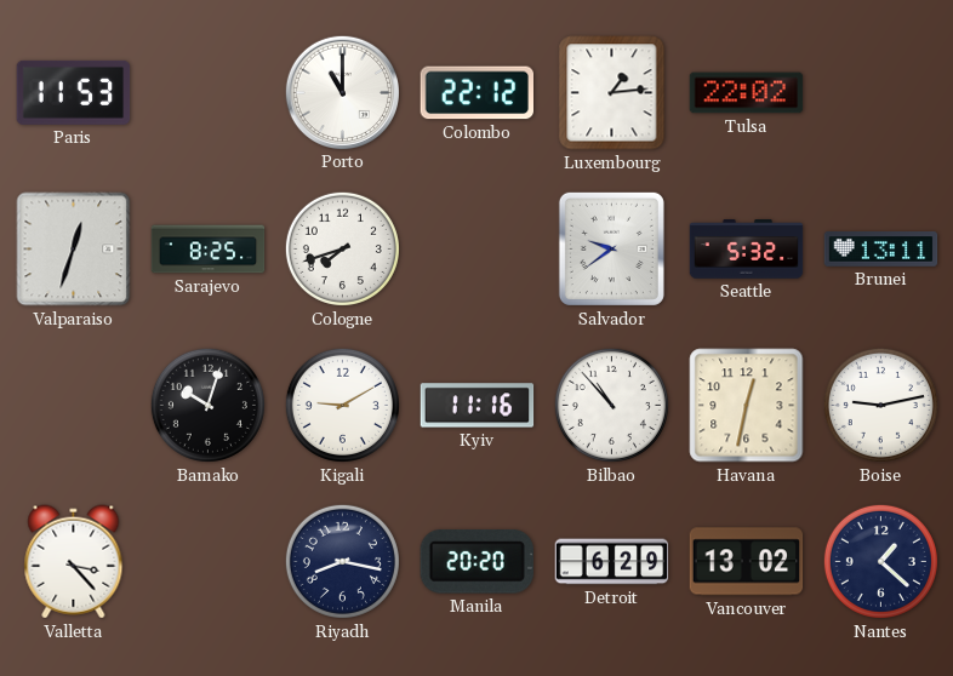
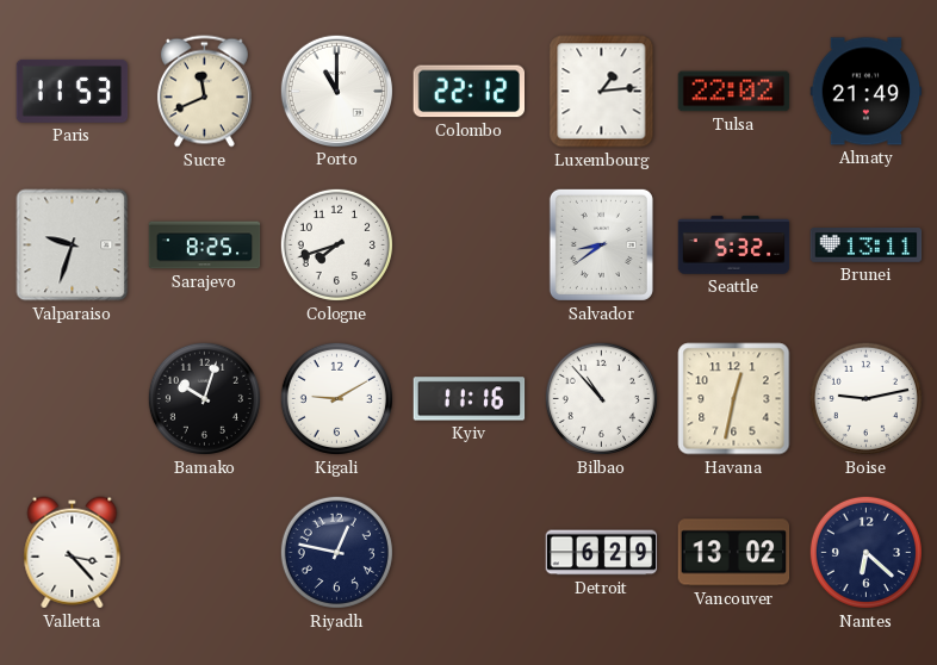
Sucre: none -> 11:41 (204, 92)
Almaty: none -> 21:49 (867, 92)
Valparaiso: 12:33 -> 9:33 (73, 246)
Salvador: 9:39 -> 8:39 (601, 244)
Riyadh: 8:17 -> 12:47 (336, 552)
Manila: 20:20 -> none (476, 562)
Nantes: 1:22 -> 6:22 (865, 552)
